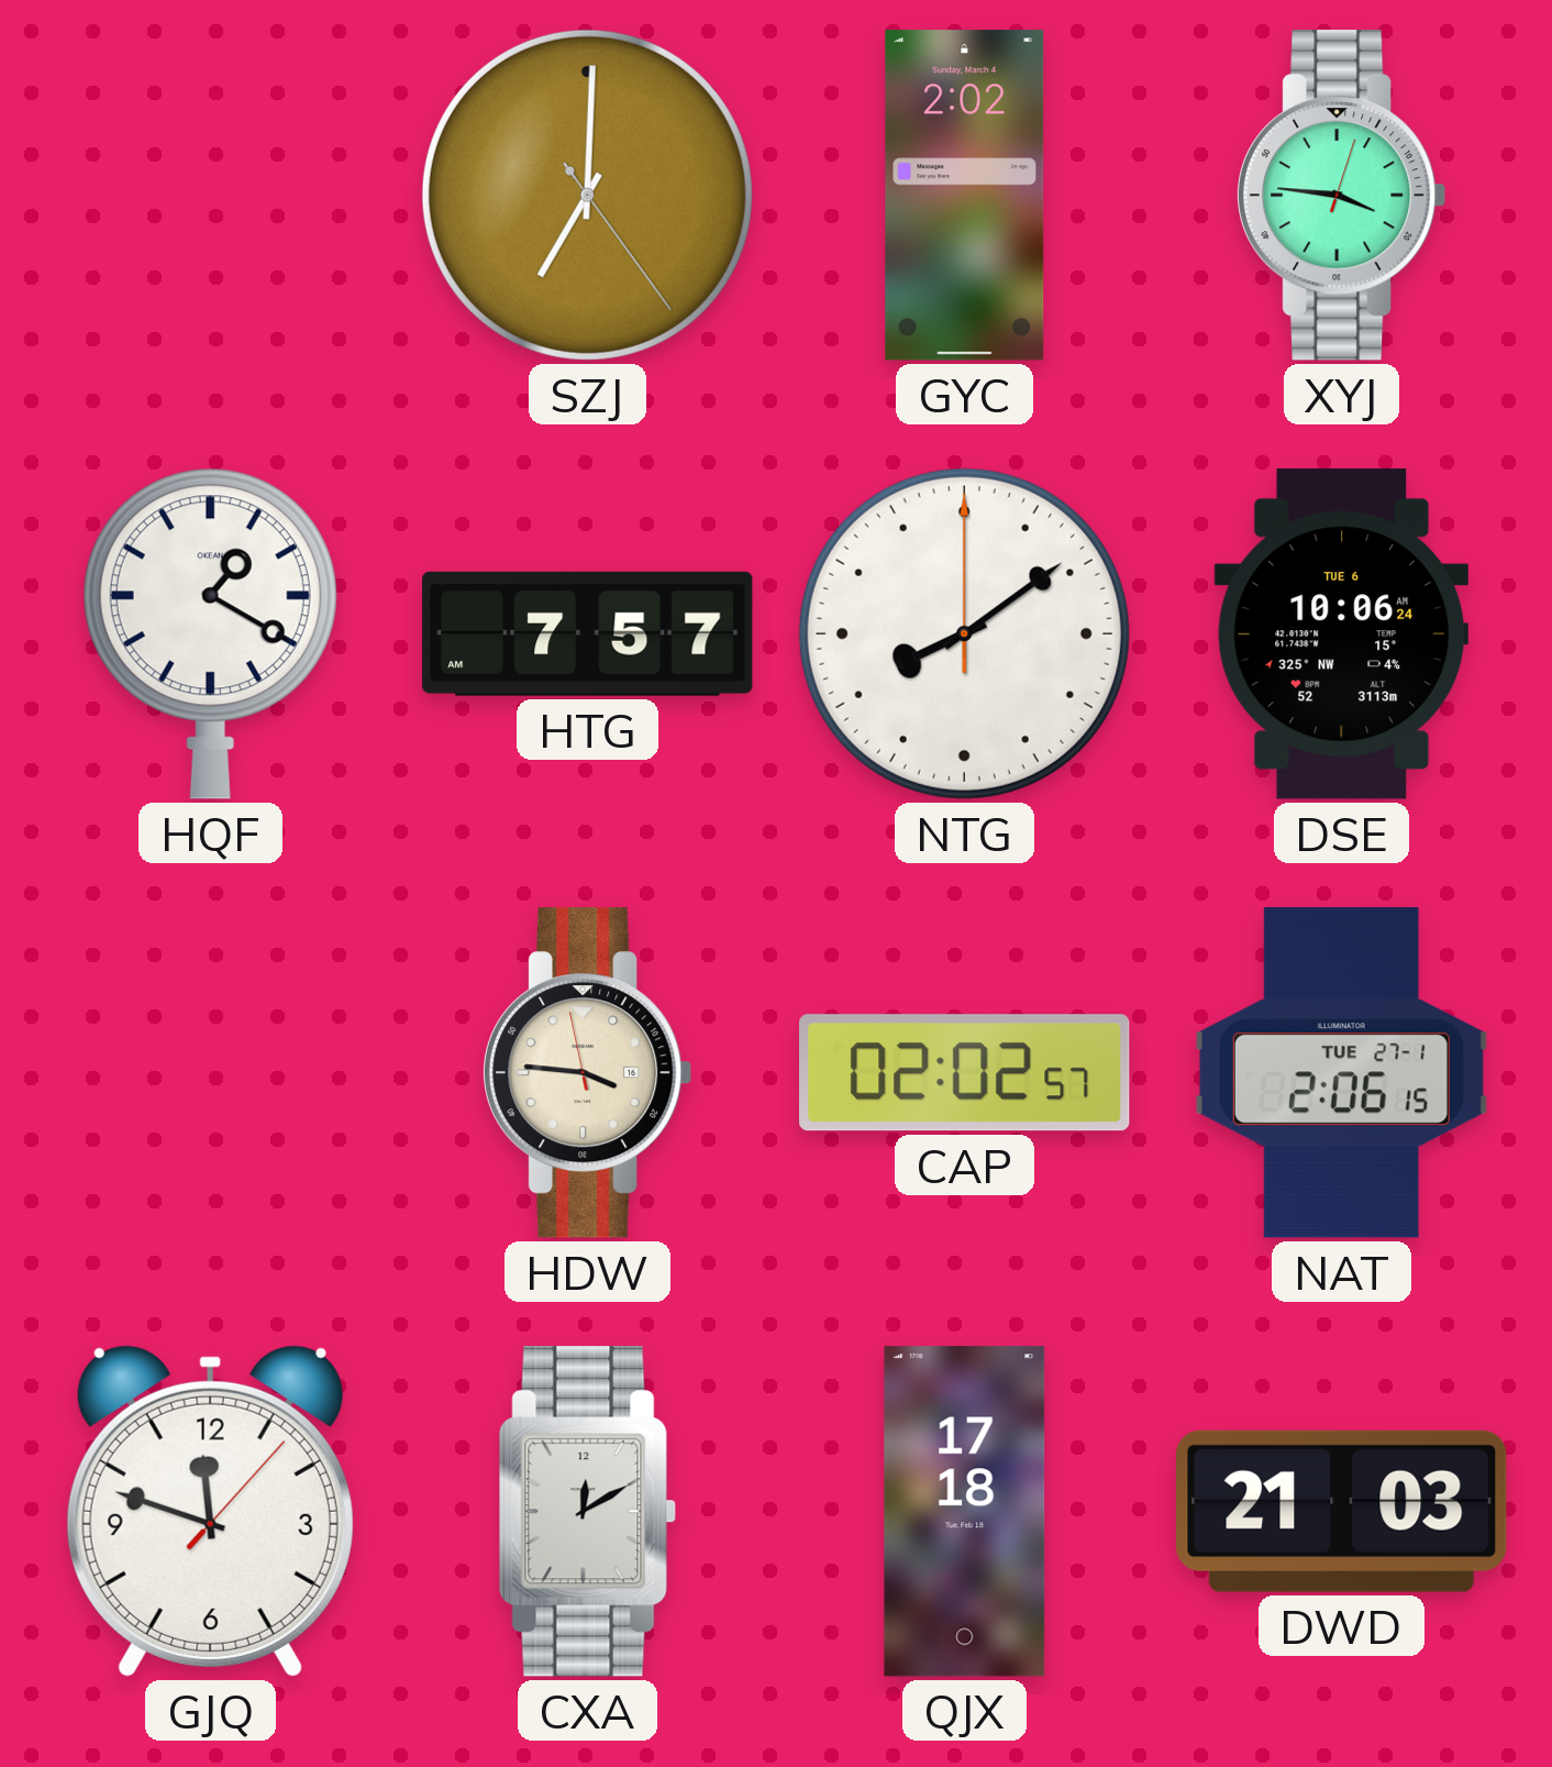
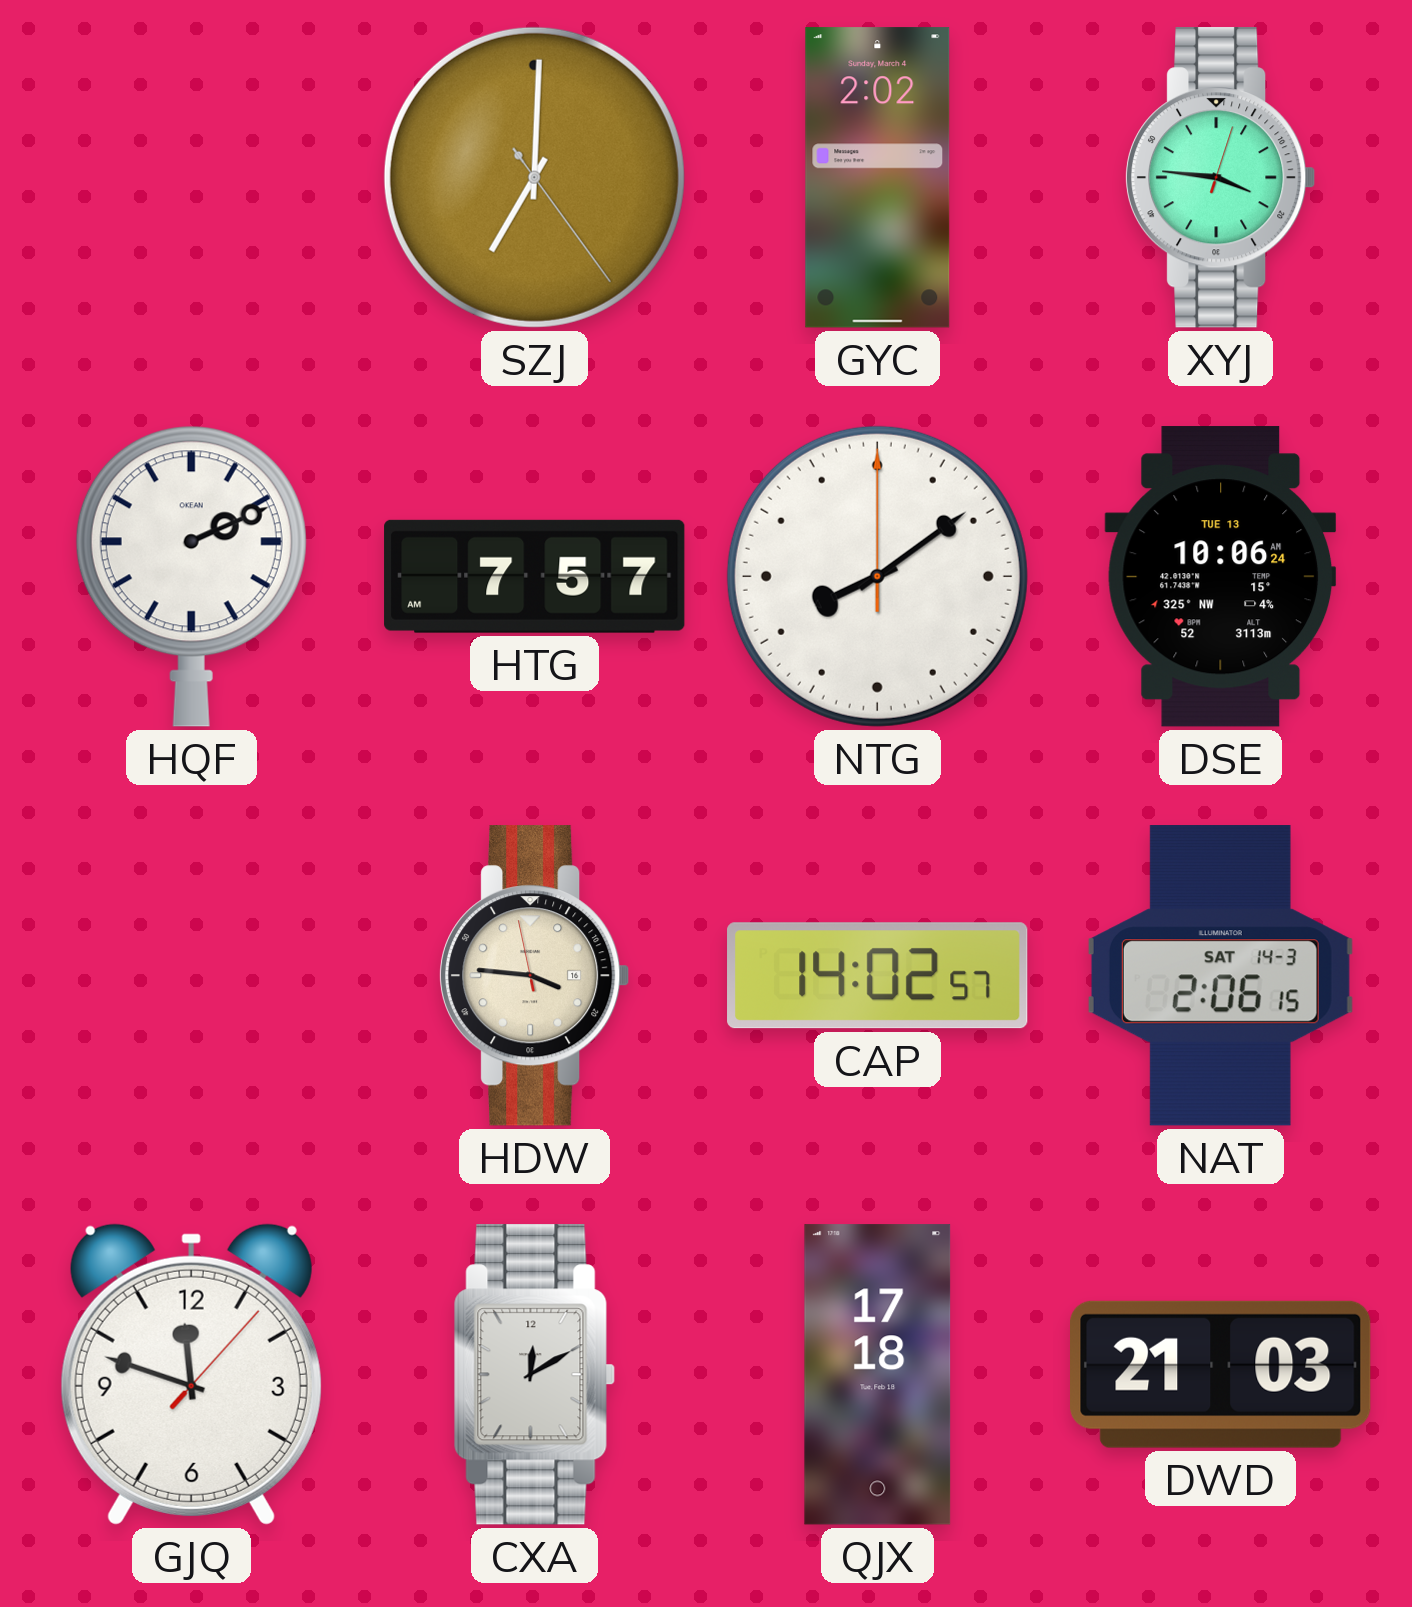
HQF: 1:20 -> 2:11 (191, 576)
DSE date: TUE 6 -> TUE 13 (1221, 577)
CAP: 02:02 -> 14:02 (878, 976)
NAT date: TUE 27-1 -> SAT 14-3 (1220, 976)
